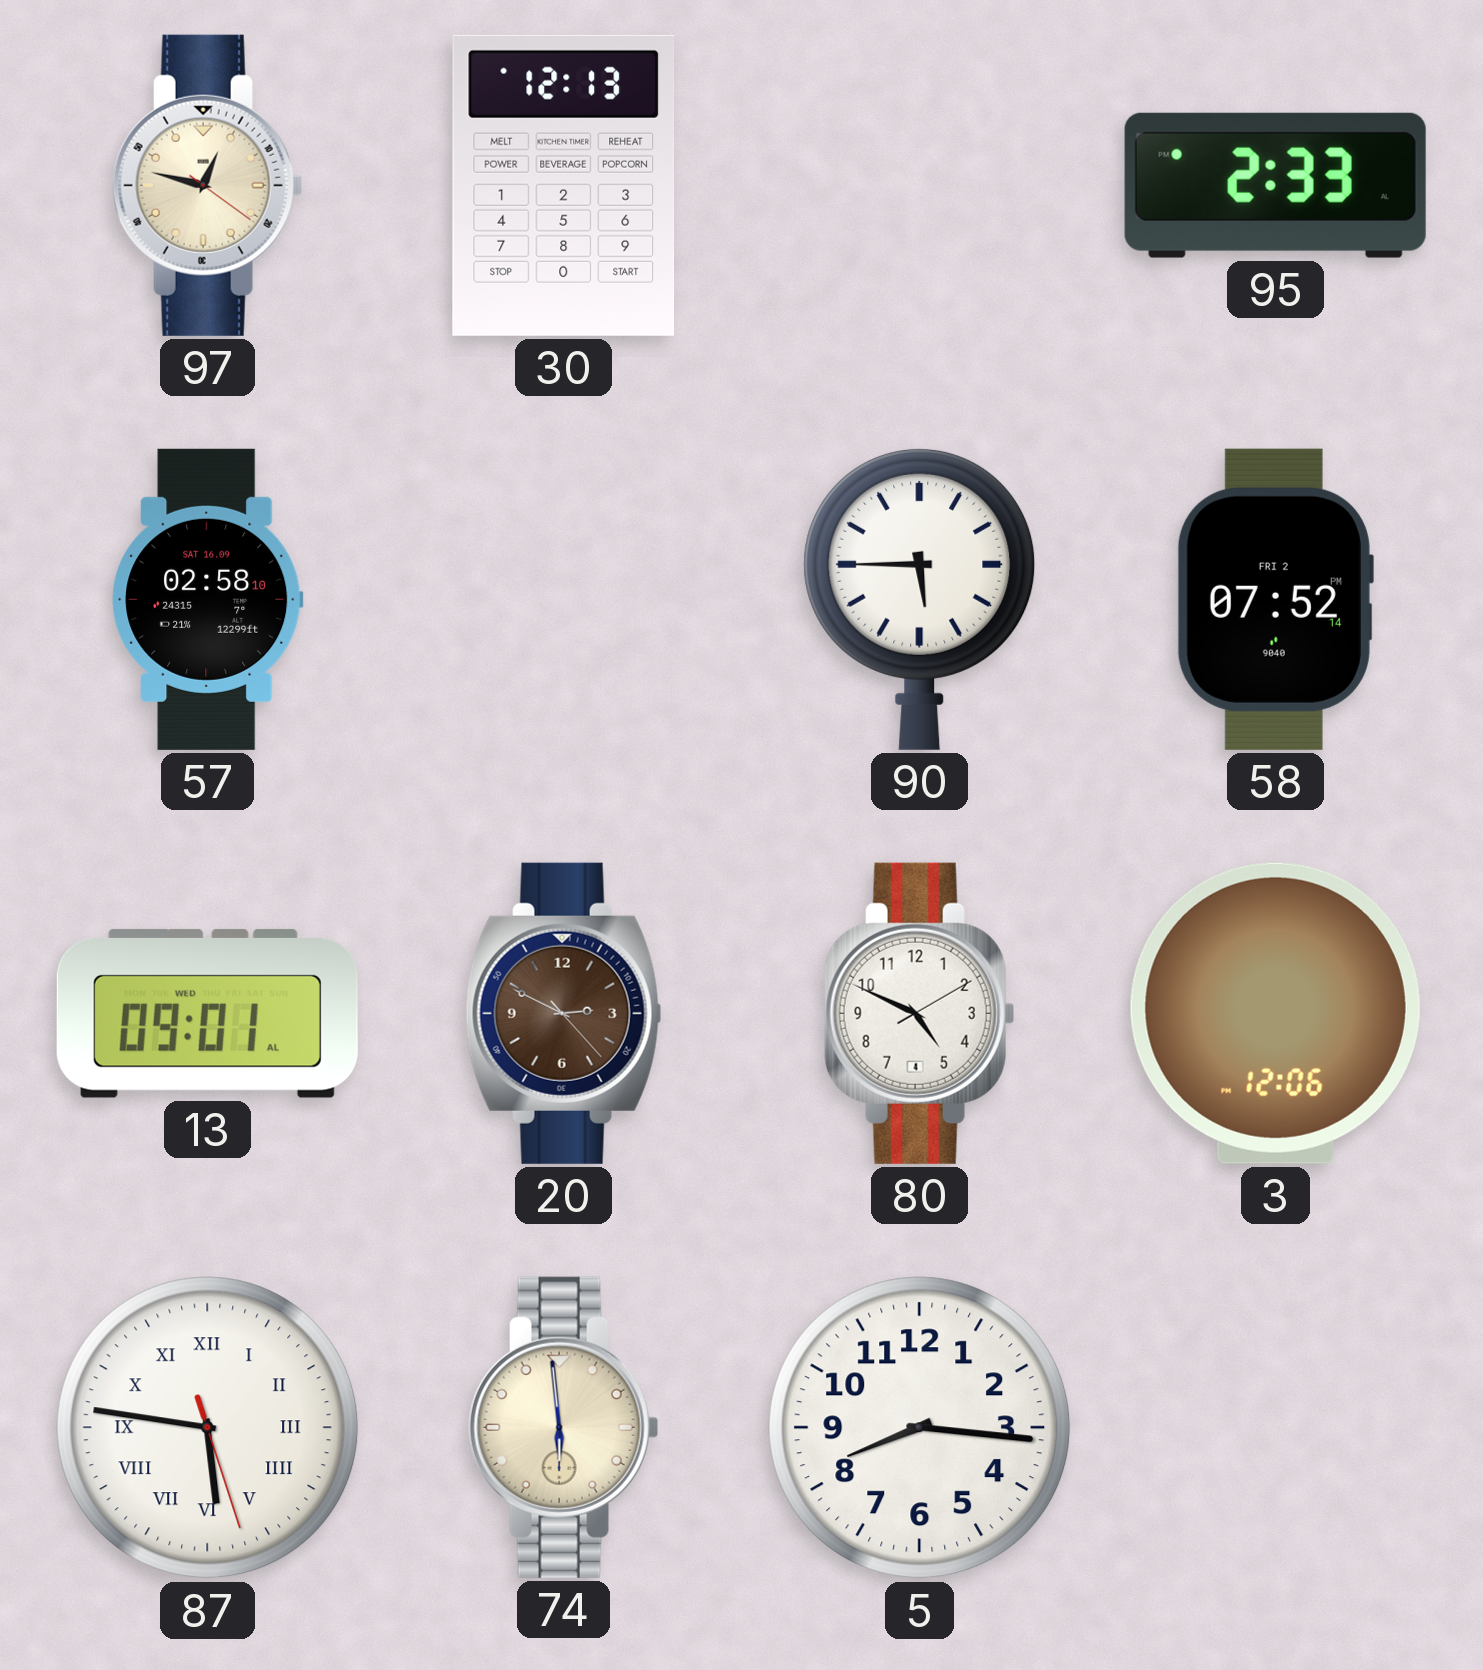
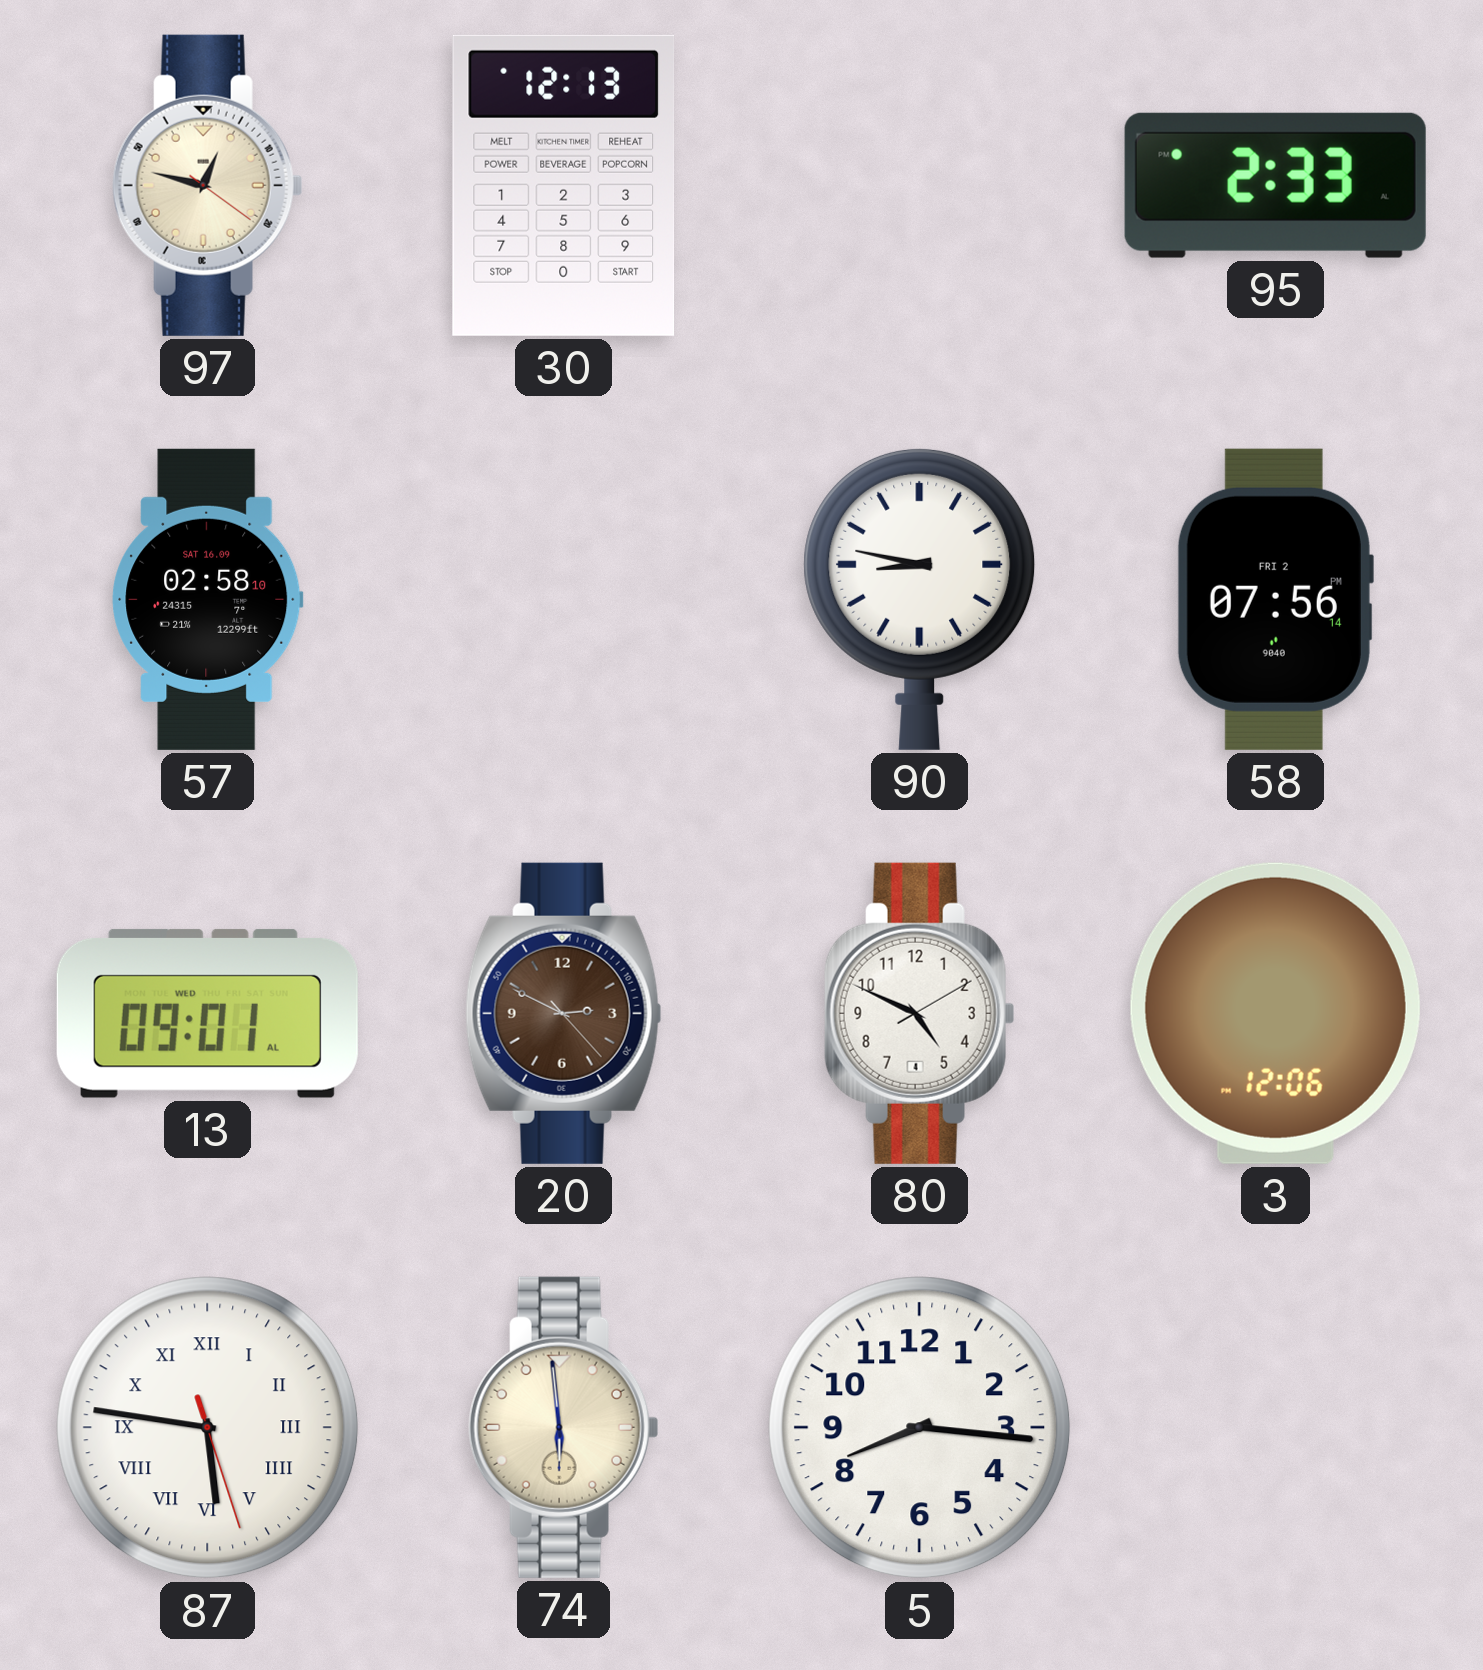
90: 5:45 -> 8:47 (920, 599)
58: 07:52 -> 07:56 (1275, 599)
